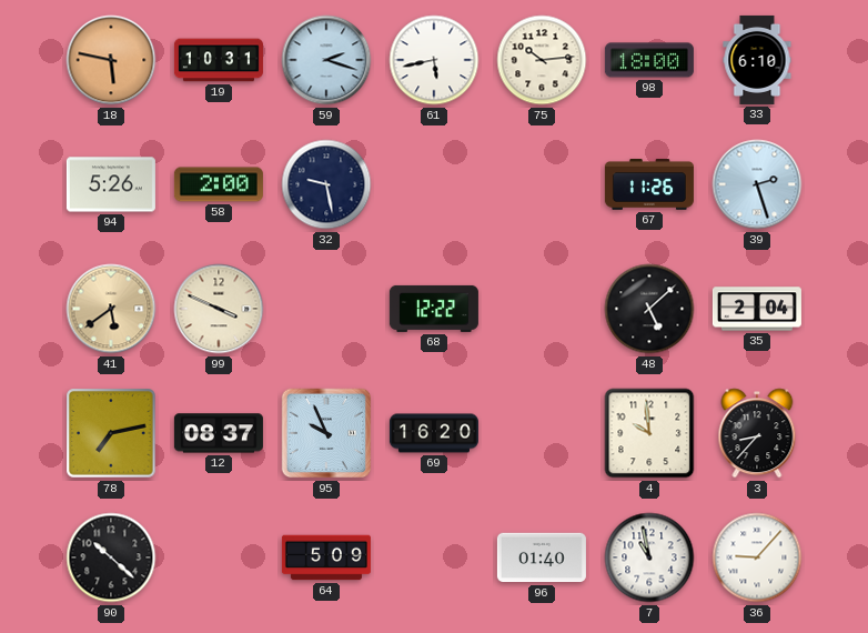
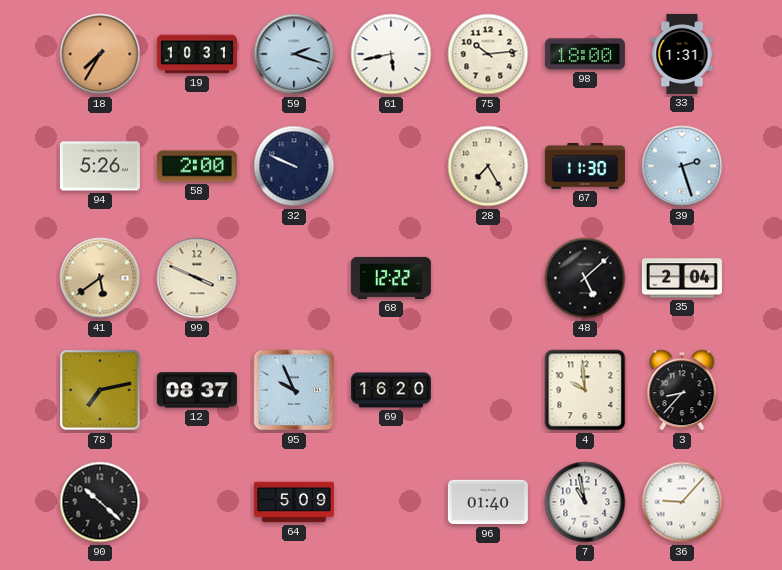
18: 5:47 -> 7:35 (100, 54)
33: 6:10 -> 1:31 (682, 54)
32: 9:28 -> 9:49 (294, 166)
28: none -> 7:25 (488, 166)
67: 11:26 -> 11:30 (585, 167)
